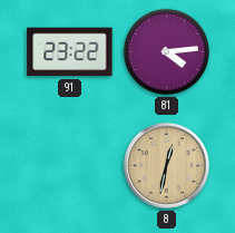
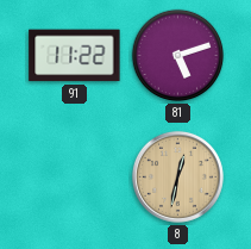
91: 23:22 -> 11:22 (75, 56)
81: 4:14 -> 5:12 (178, 56)
